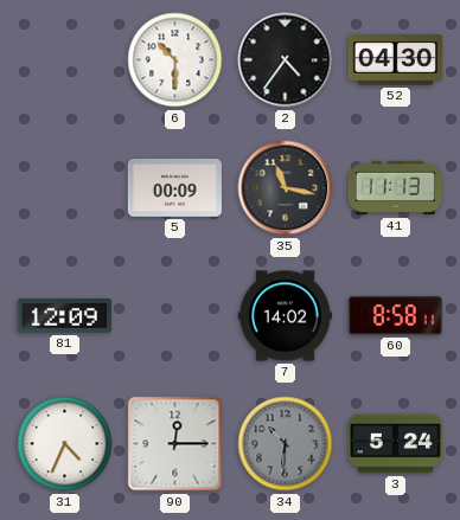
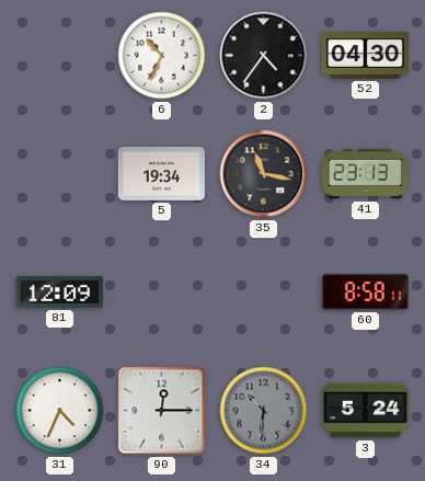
6: 10:30 -> 10:34 (162, 56)
5: 00:09 -> 19:34 (161, 174)
41: 11:13 -> 23:13 (365, 174)
7: 14:02 -> none (285, 316)
